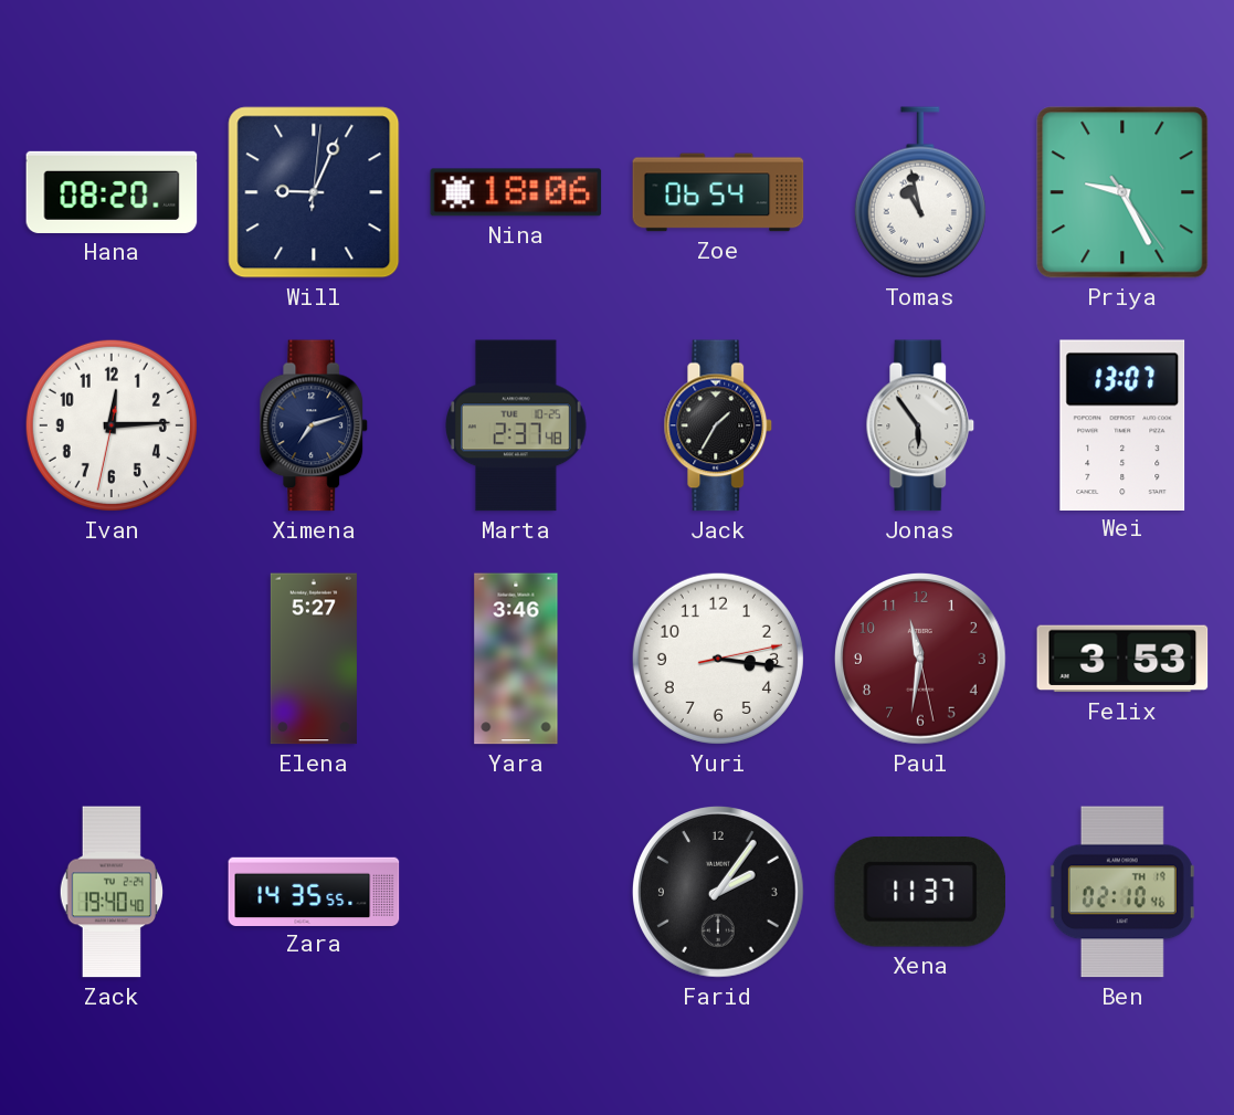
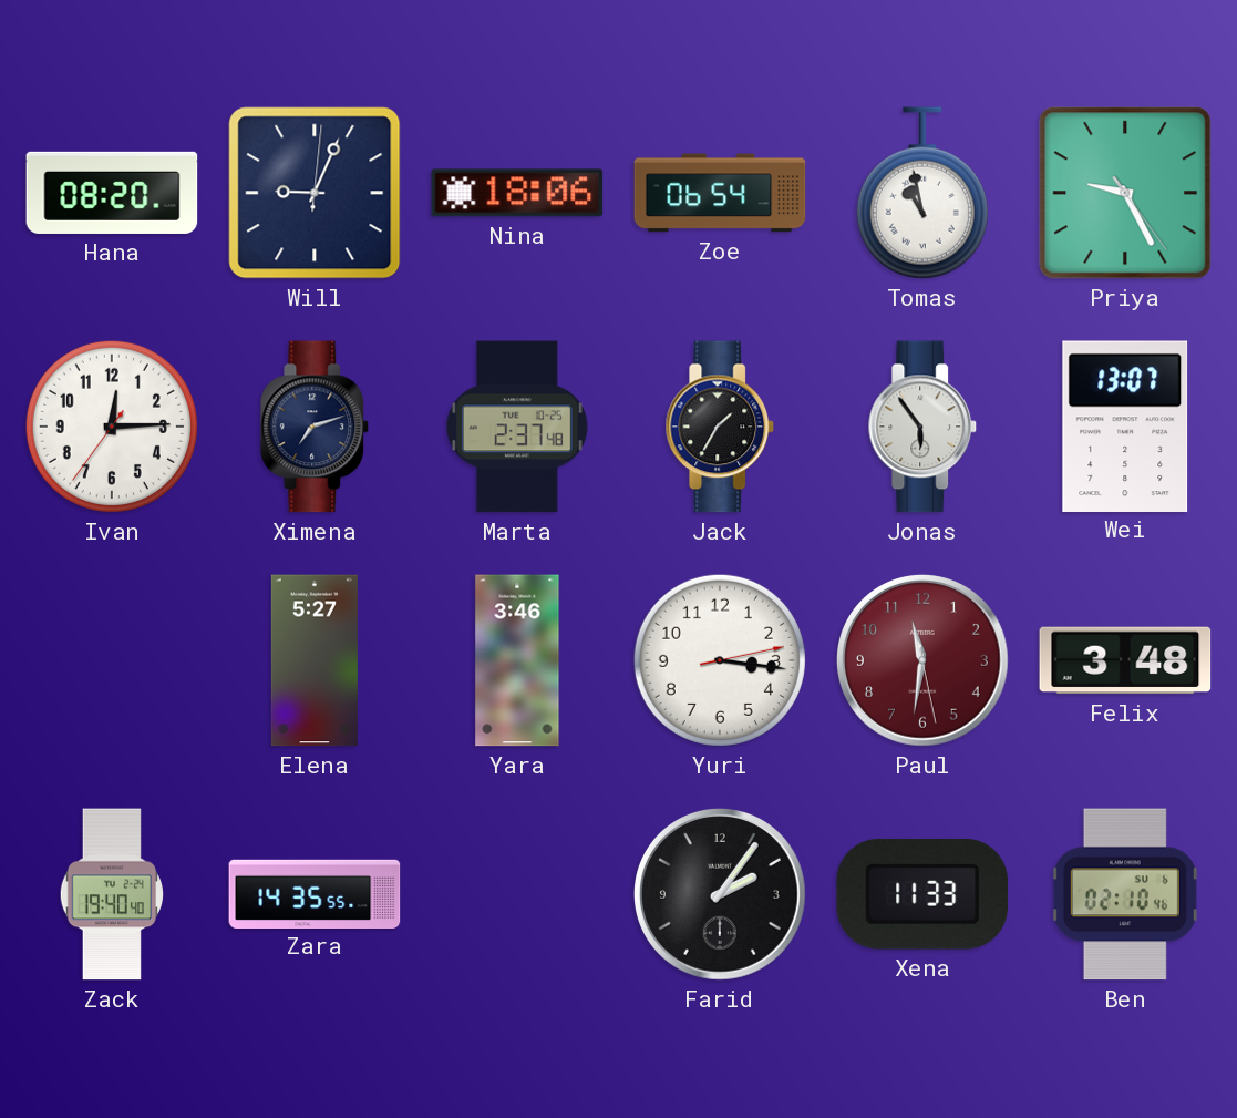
Ivan: 12:14:32 -> 12:14:36 (112, 427)
Felix: 3:53 -> 3:48 (1125, 660)
Xena: 11:37 -> 11:33 (921, 894)
Ben date: TH 19 -> SU 6 (1125, 894)
